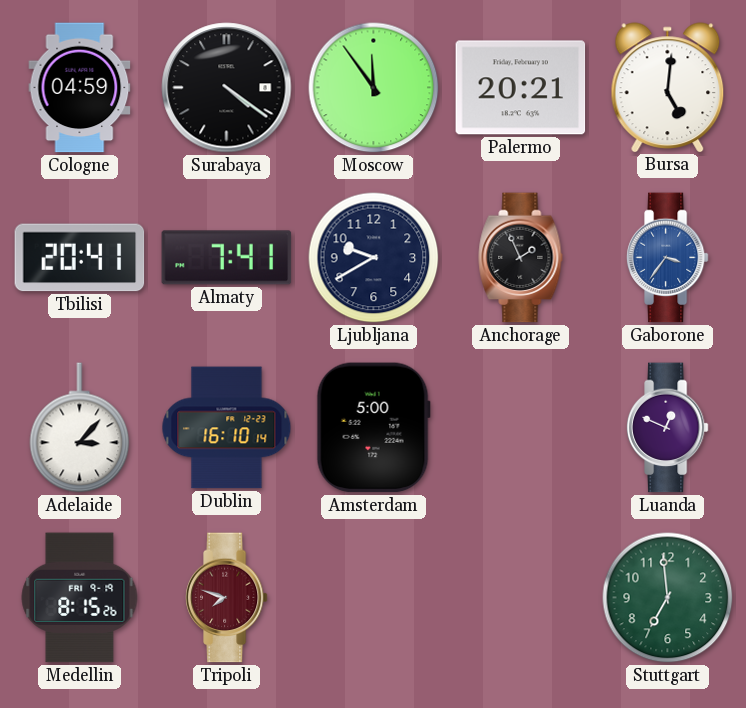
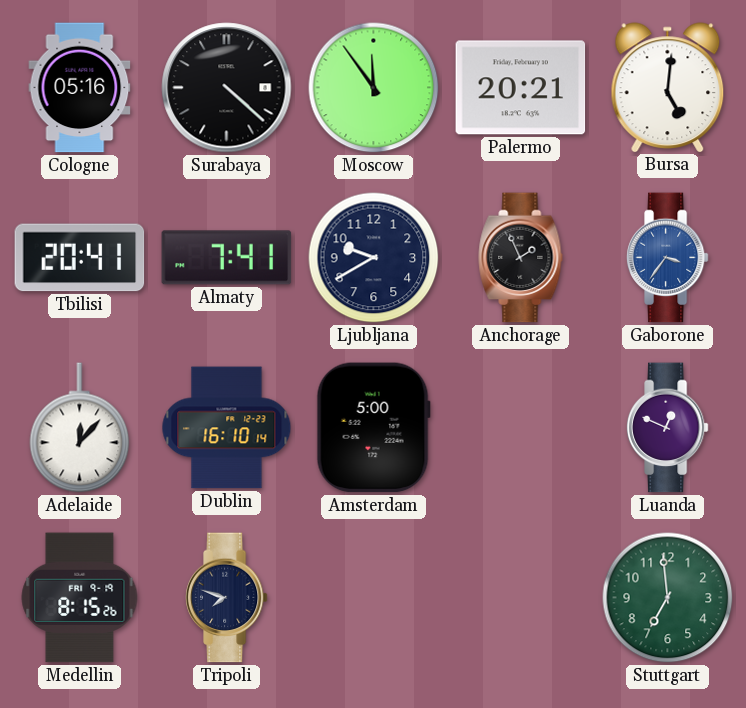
Cologne: 04:59 -> 05:16 (80, 88)
Surabaya: 4:21 -> 4:22 (227, 88)
Adelaide: 3:07 -> 12:07 (80, 428)
Tripoli dial: burgundy -> navy (226, 598)
